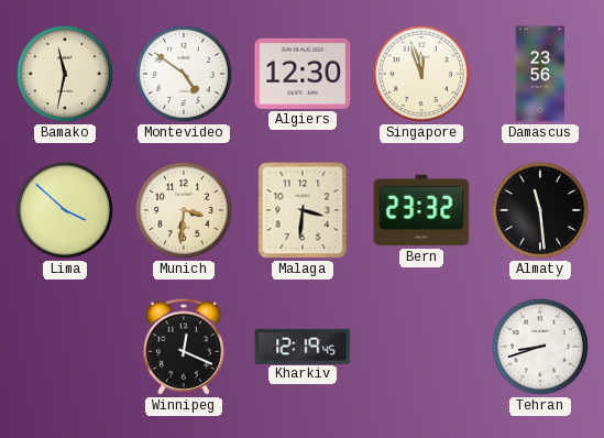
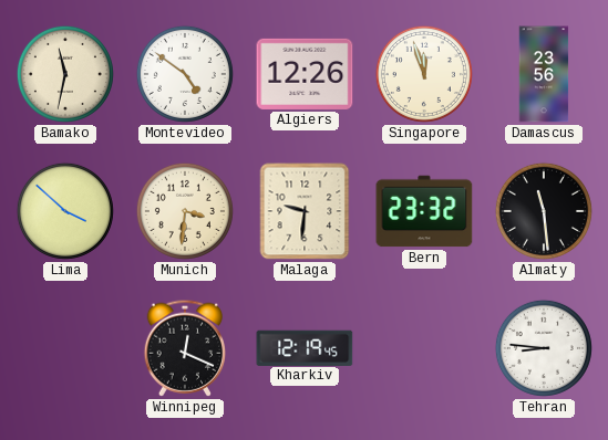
Algiers: 12:30 -> 12:26 (305, 74)
Malaga: 3:31 -> 9:31 (305, 211)
Tehran: 8:42 -> 8:46 (544, 348)
